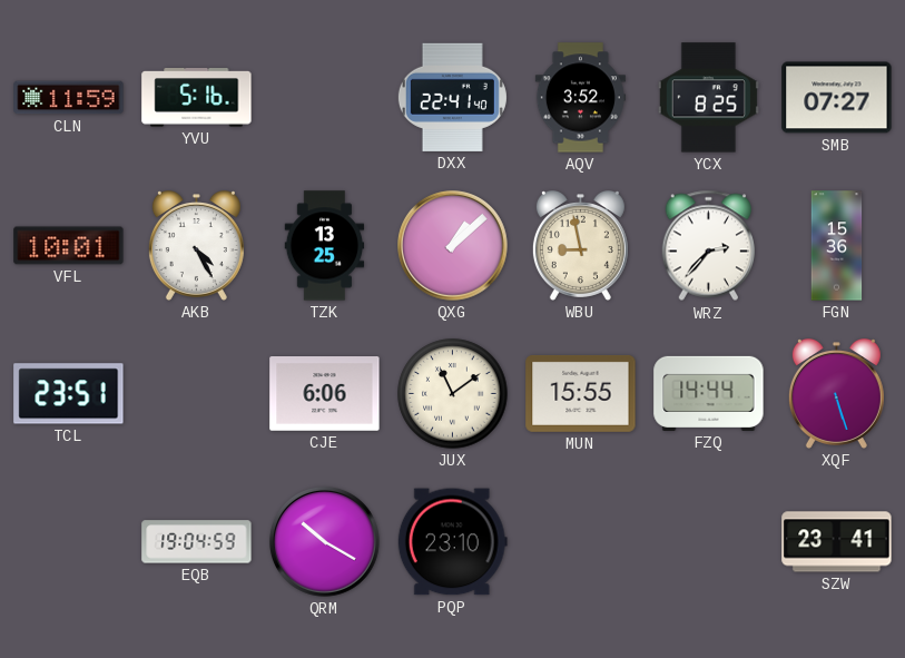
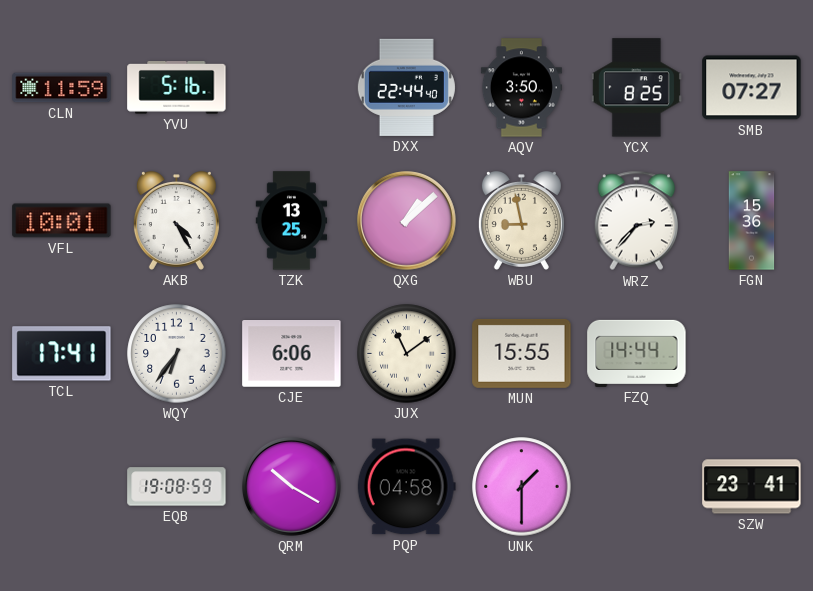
DXX: 22:41 -> 22:44 (406, 87)
AQV: 3:52 -> 3:50 (521, 88)
TCL: 23:51 -> 17:41 (62, 354)
WQY: none -> 6:36 (177, 354)
XQF: 5:27 -> none (836, 394)
EQB: 19:04 -> 19:08 (177, 487)
PQP: 23:10 -> 04:58 (406, 487)
UNK: none -> 1:30 (522, 487)
